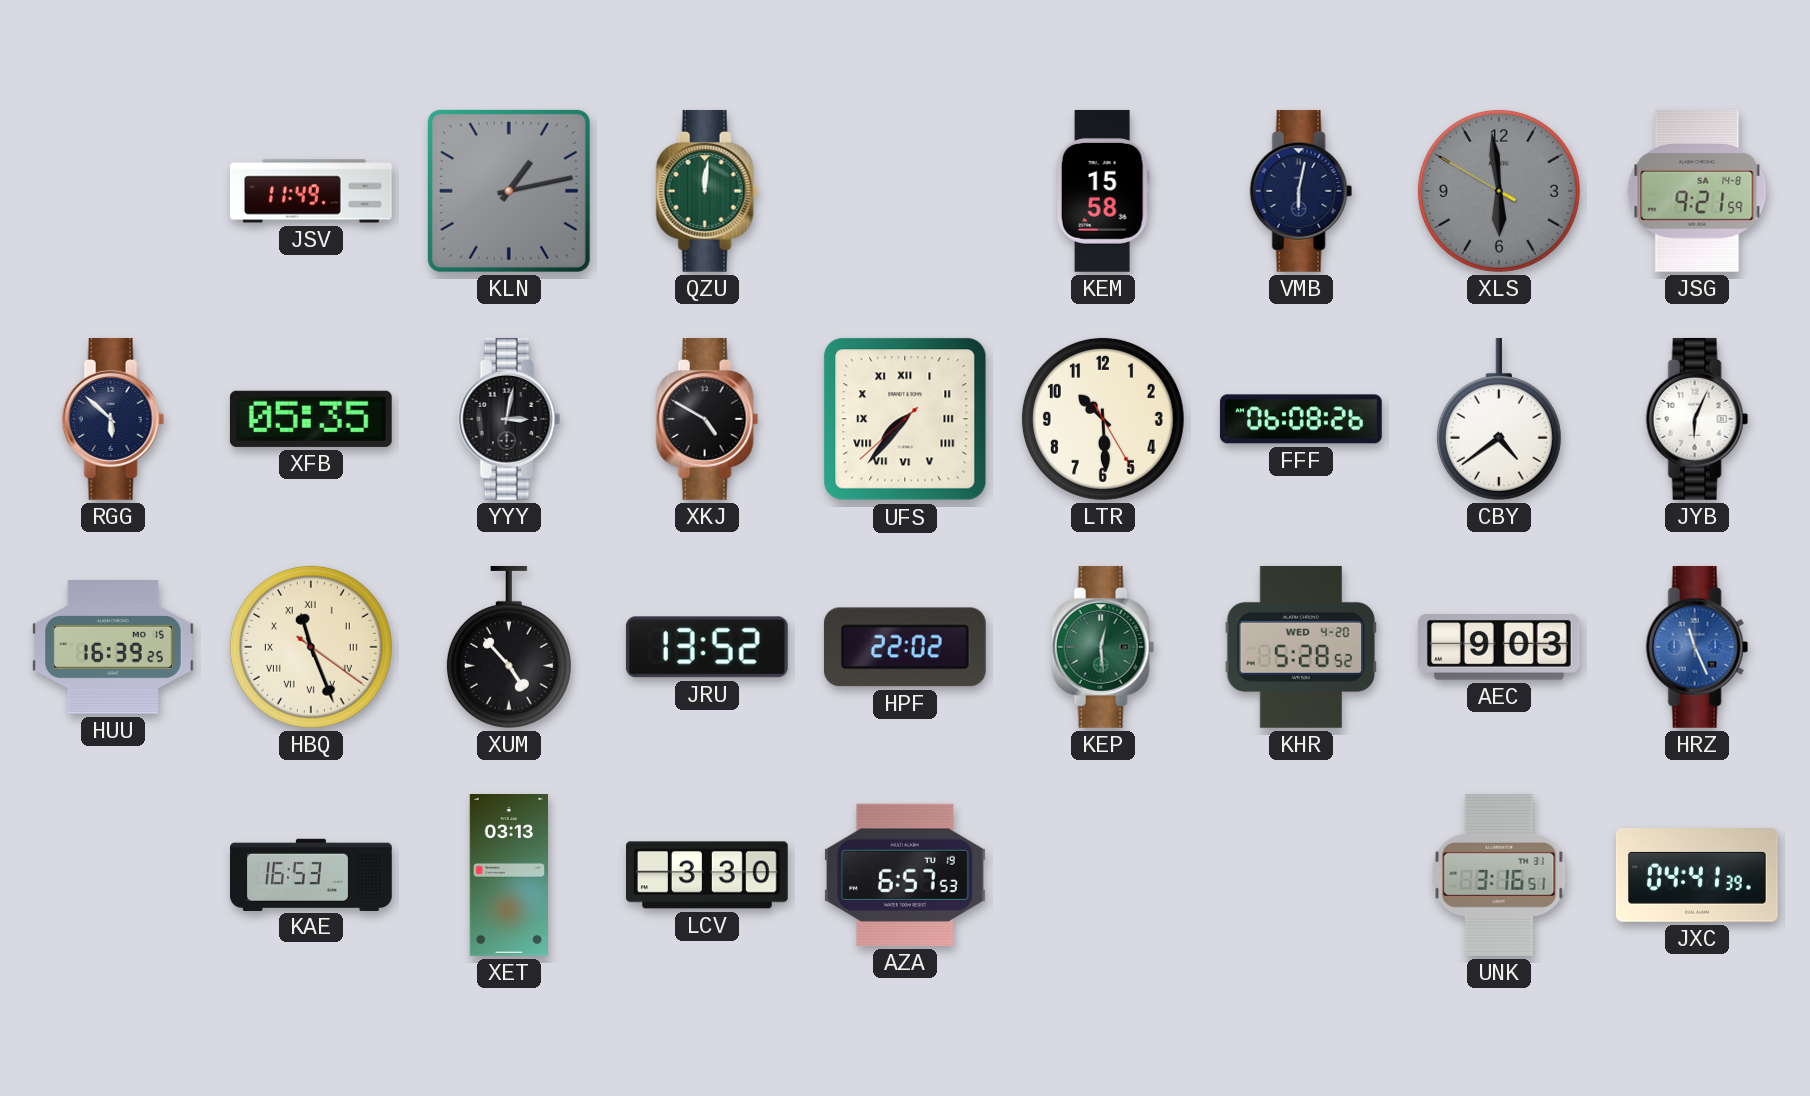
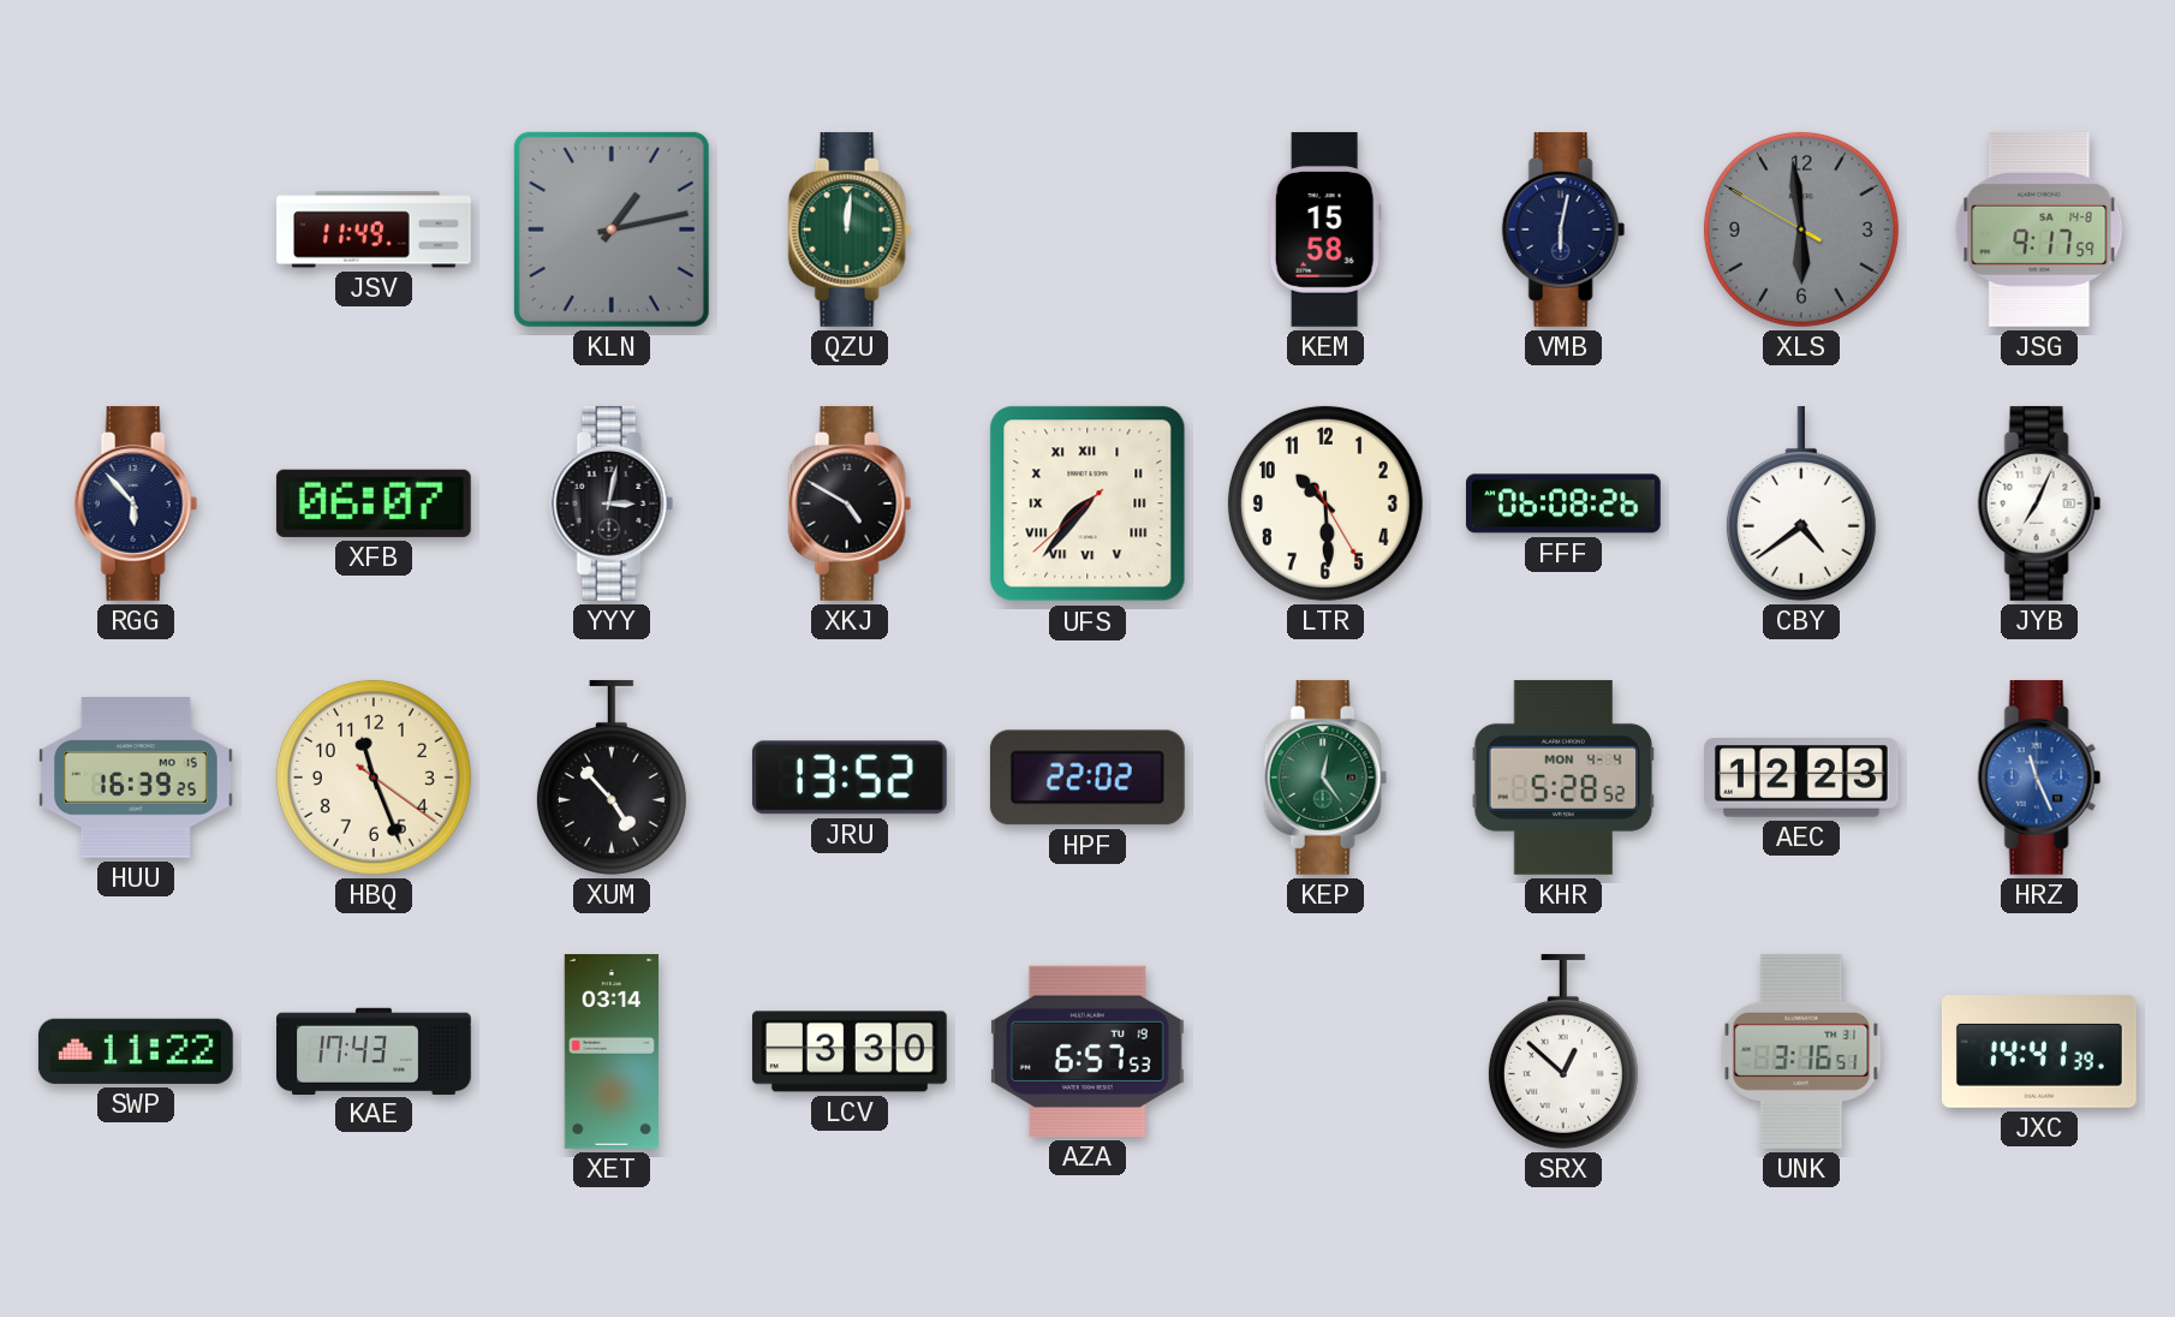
JSG: 9:21 -> 9:17 (2039, 230)
RGG: 5:52 -> 5:53 (136, 503)
XFB: 05:35 -> 06:07 (374, 503)
JYB: 6:04 -> 7:04 (2039, 503)
HBQ numerals: Roman -> Arabic (374, 777)
KEP: 12:29 -> 12:24 (1325, 777)
KHR date: WED 4-20 -> MON 4-4 (1563, 777)
AEC: 9:03 -> 12:23 (1802, 777)
SWP: none -> 11:22 (136, 1051)
KAE: 16:53 -> 17:43 (375, 1050)
XET: 03:13 -> 03:14 (610, 1053)
SRX: none -> 12:52 (1563, 1051)
JXC: 04:41 -> 14:41 (2040, 1053)
